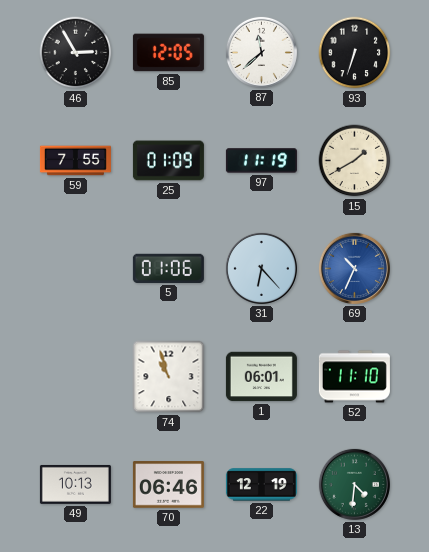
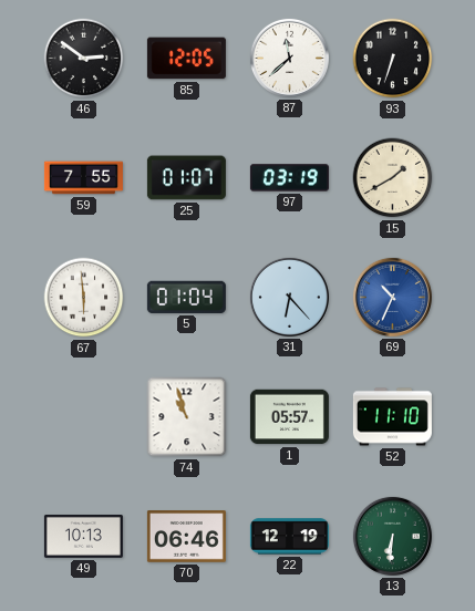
46: 2:55 -> 2:51 (84, 59)
25: 01:09 -> 01:07 (186, 178)
97: 11:19 -> 03:19 (289, 178)
67: none -> 5:59 (84, 298)
5: 01:06 -> 01:04 (186, 297)
1: 06:01 -> 05:57 (289, 417)
13: 4:31 -> 6:31 (392, 536)
